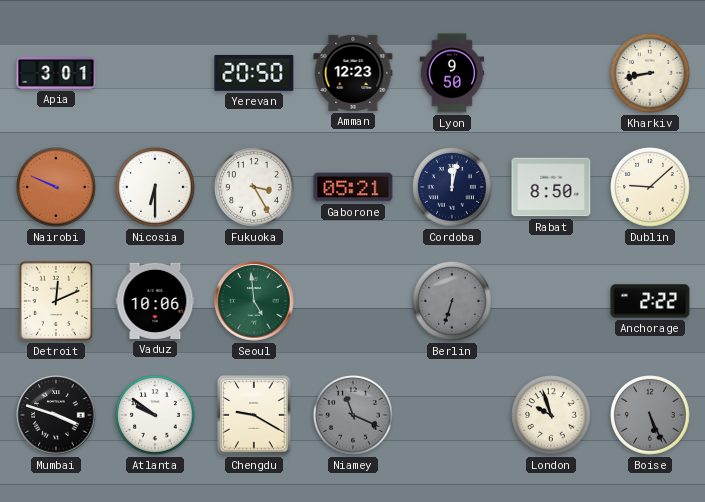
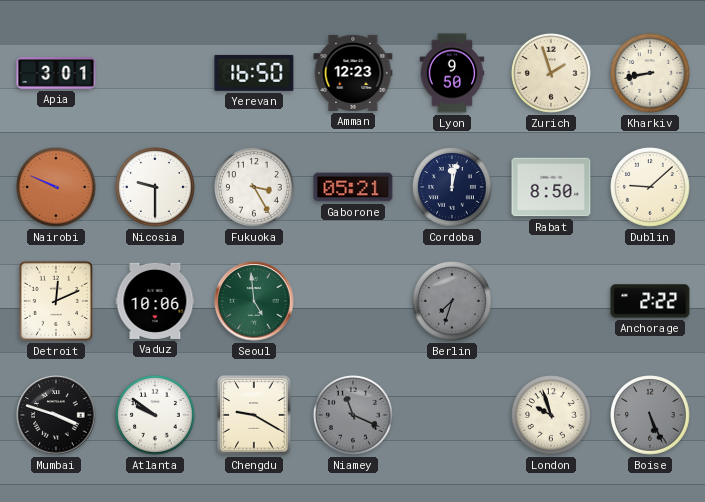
Yerevan: 20:50 -> 16:50 (254, 73)
Zurich: none -> 1:57 (552, 74)
Nicosia: 6:30 -> 9:30 (156, 188)
Berlin: 6:33 -> 7:33 (453, 302)
